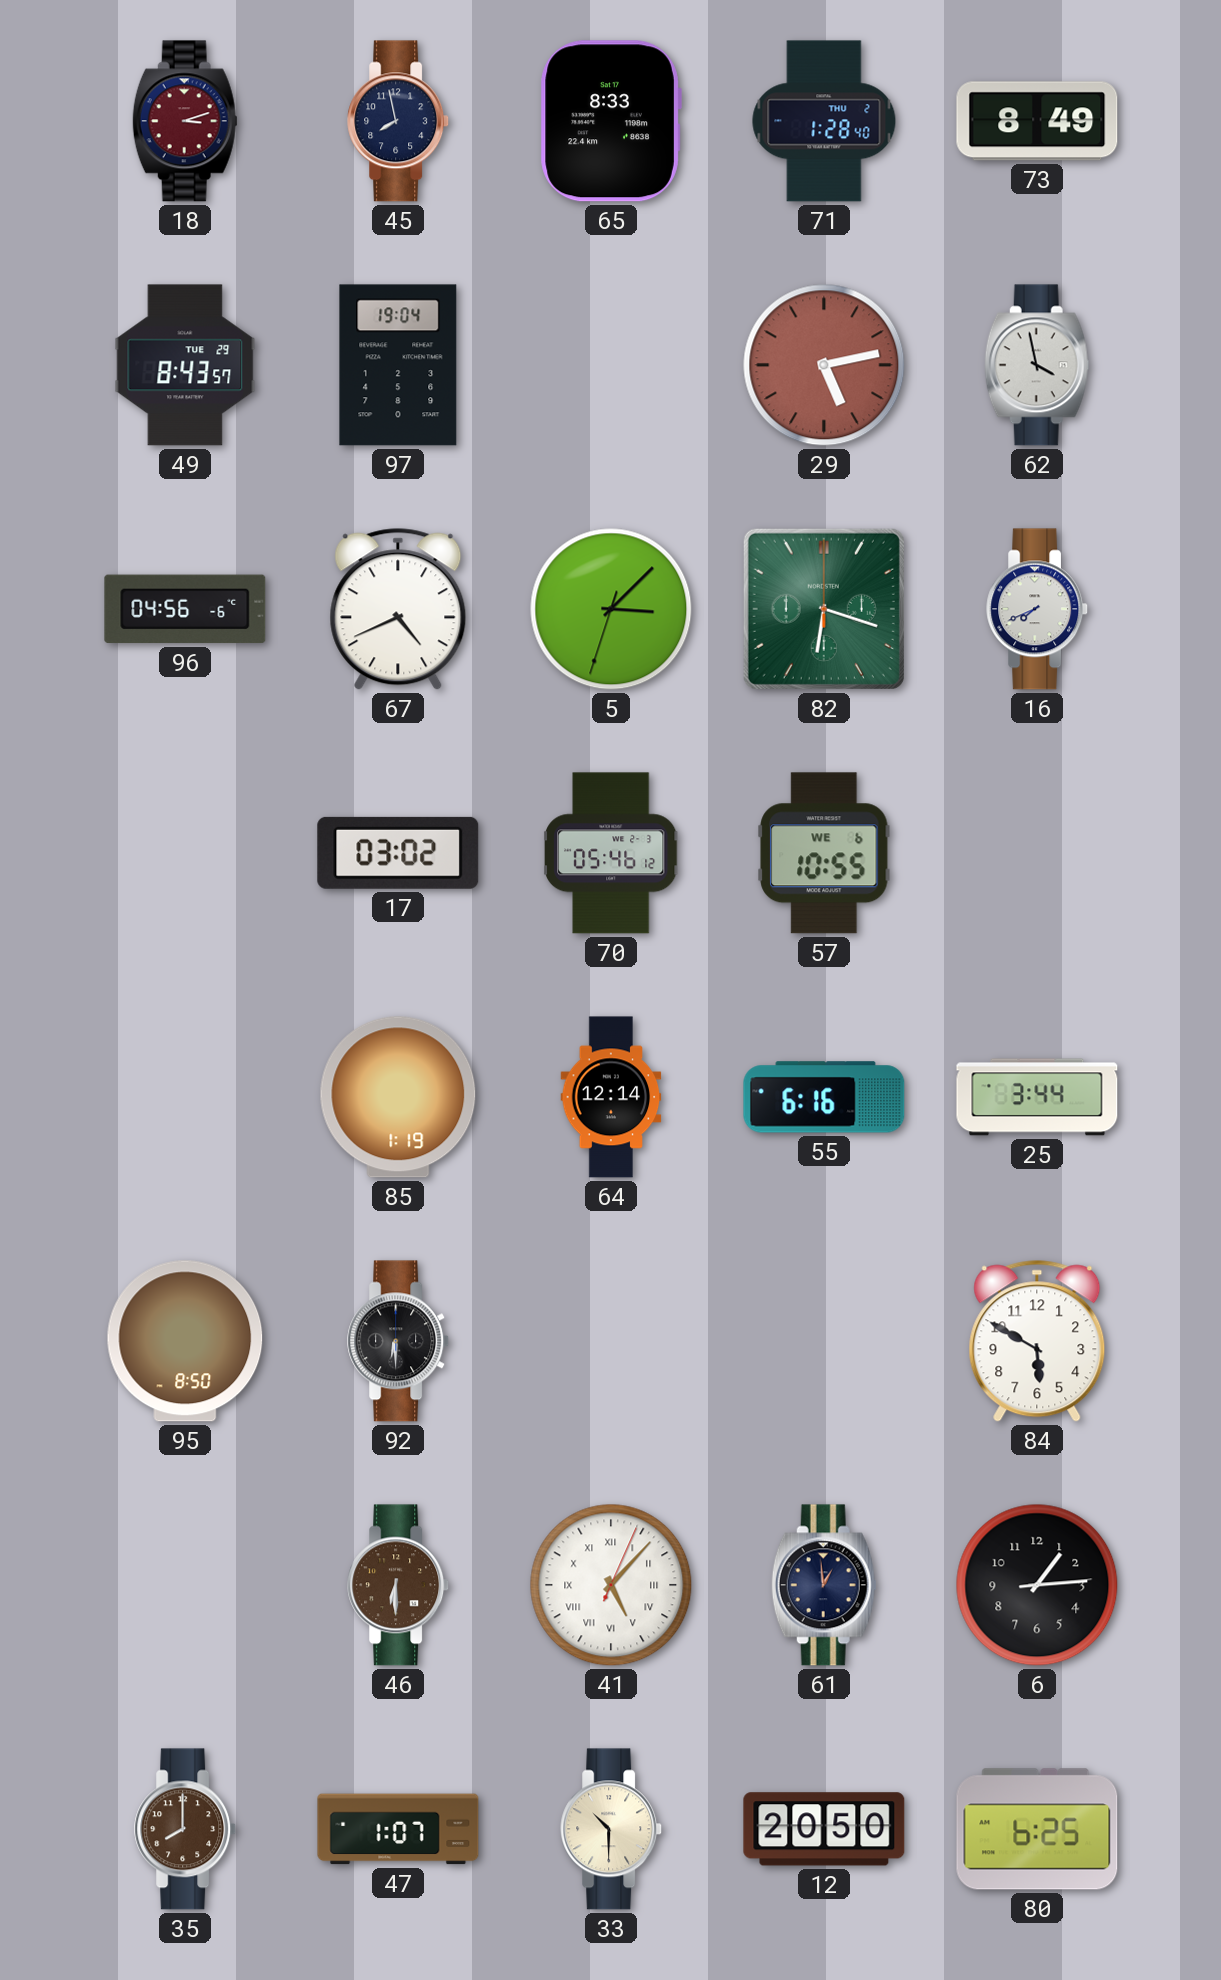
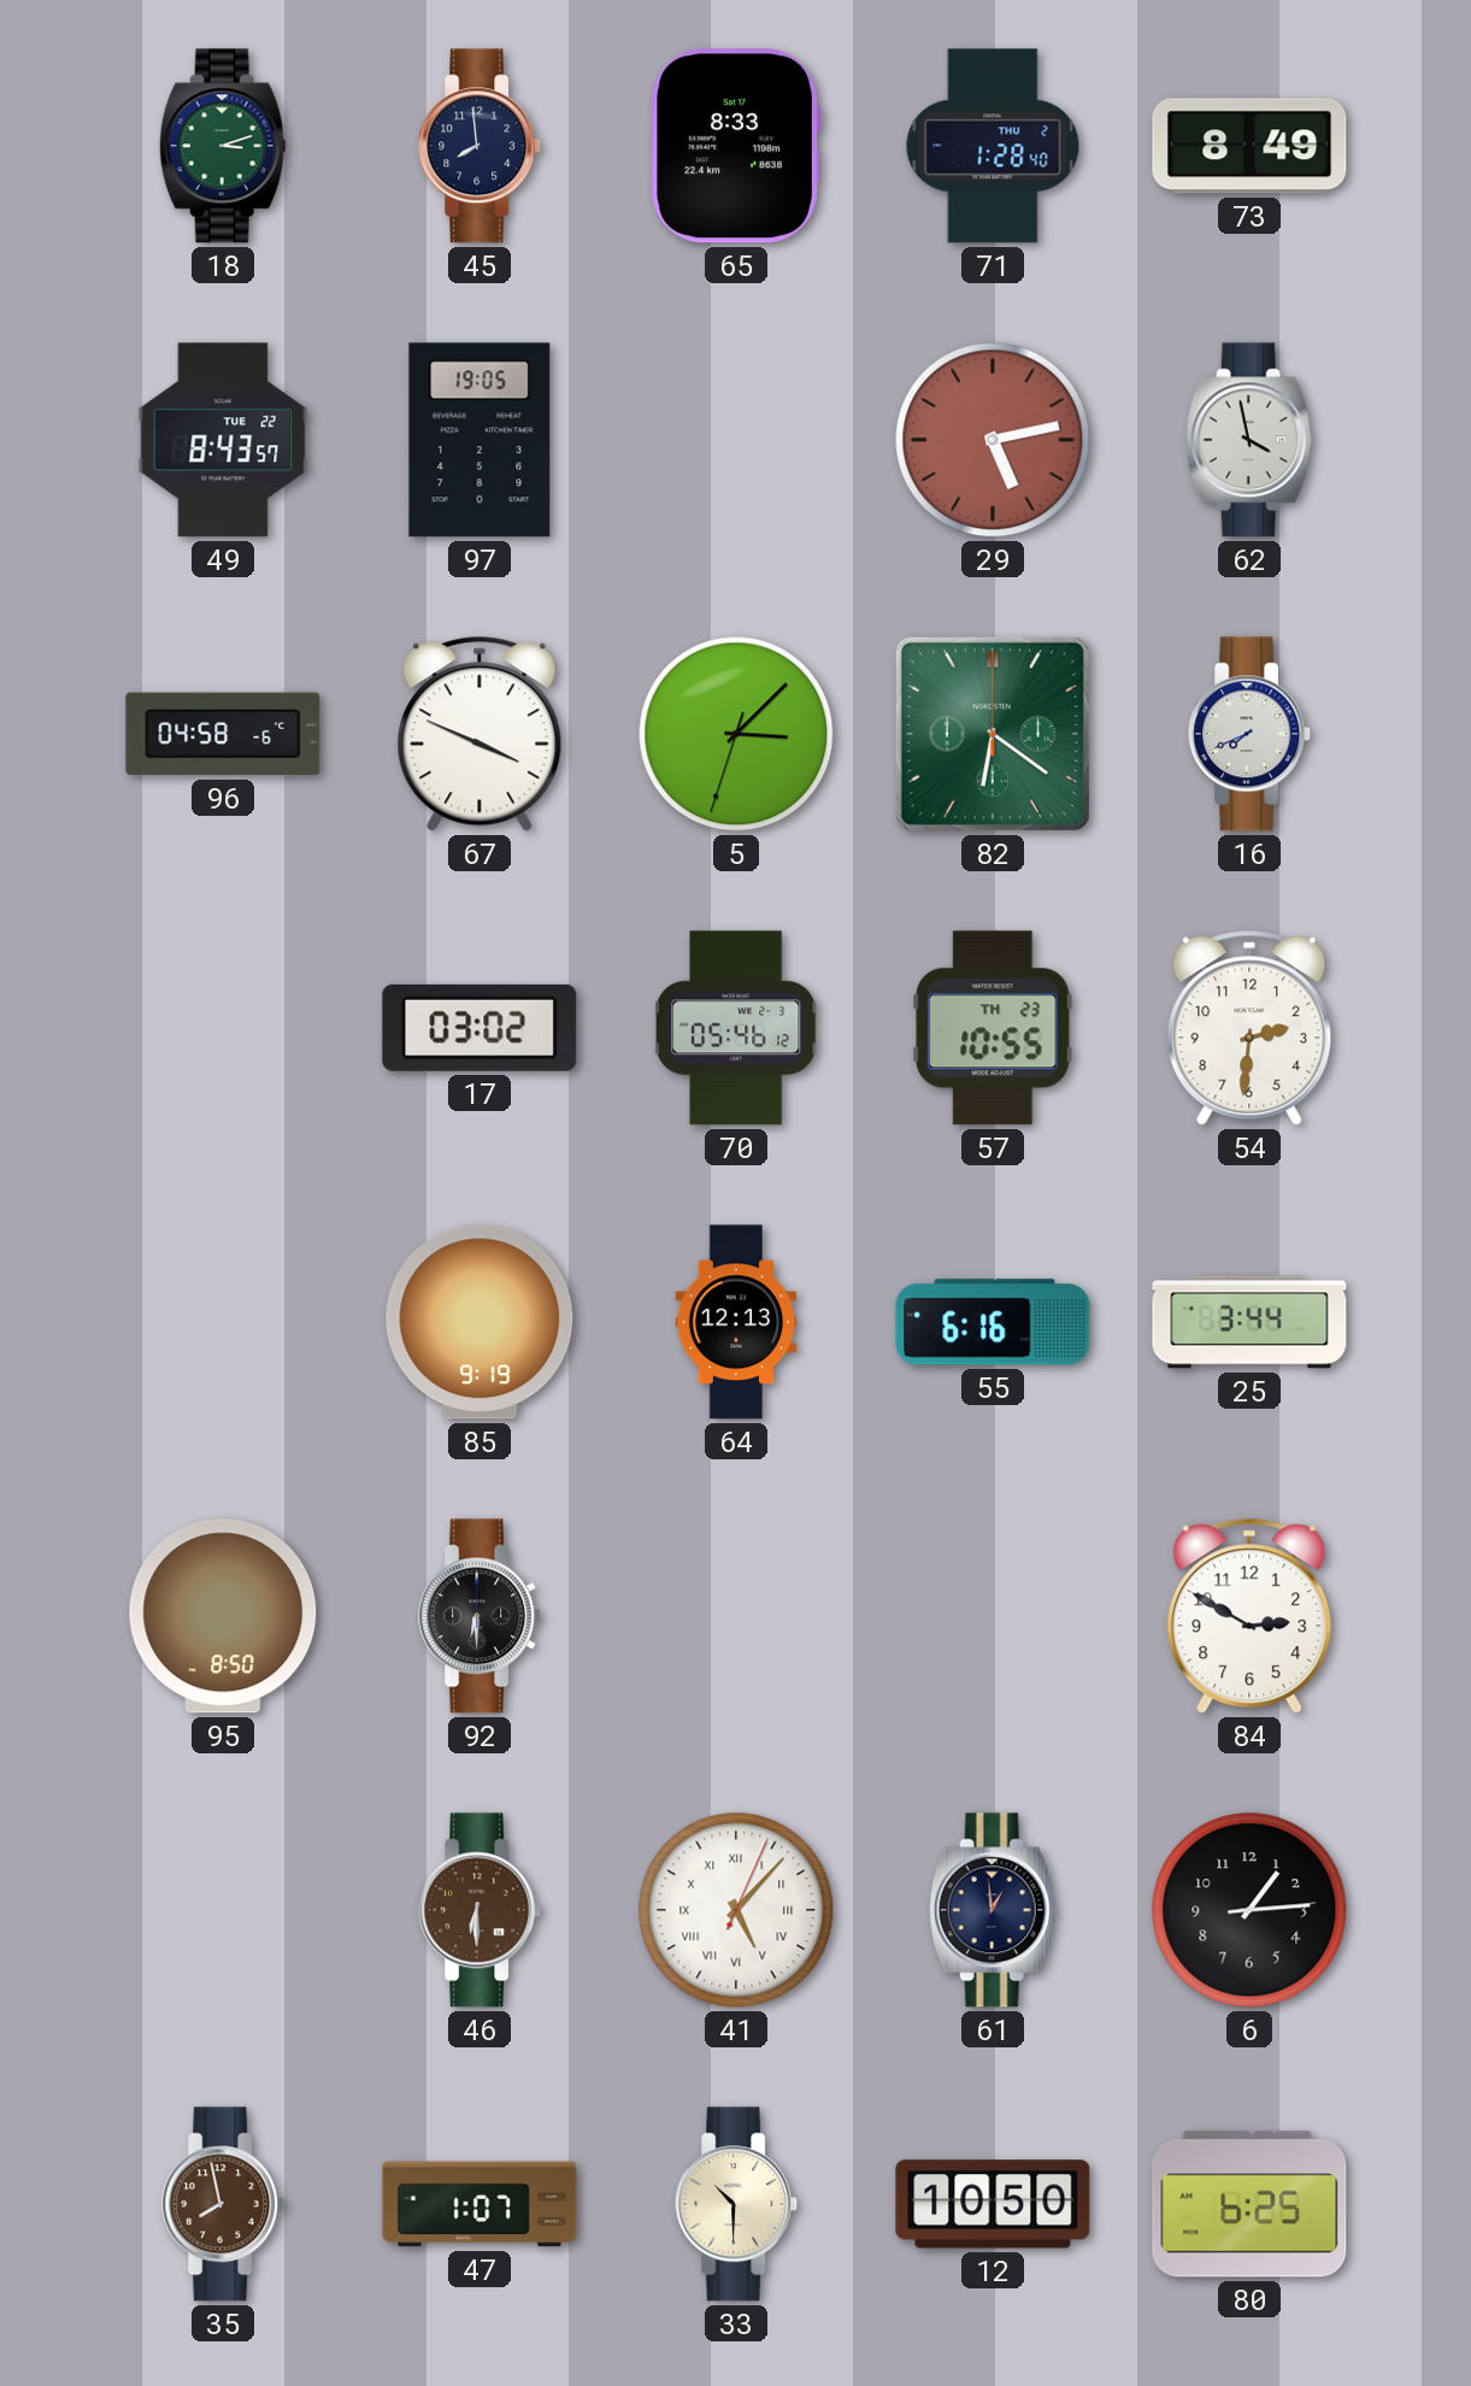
18 dial: burgundy -> green (223, 146)
45: 7:58 -> 7:59 (481, 146)
49 date: TUE 29 -> TUE 22 (223, 440)
97: 19:04 -> 19:05 (479, 440)
96: 04:56 -> 04:58 (223, 734)
67: 4:41 -> 3:49 (479, 734)
82: 6:18 -> 6:21 (993, 734)
57 date: WE 6 -> TH 23 (993, 1028)
54: none -> 2:31 (1249, 1028)
85: 1:19 -> 9:19 (479, 1322)
64: 12:14 -> 12:13 (736, 1322)
84: 5:50 -> 2:50 (1249, 1616)
35: 8:00 -> 7:58 (224, 2204)
12: 20:50 -> 10:50 (993, 2204)
